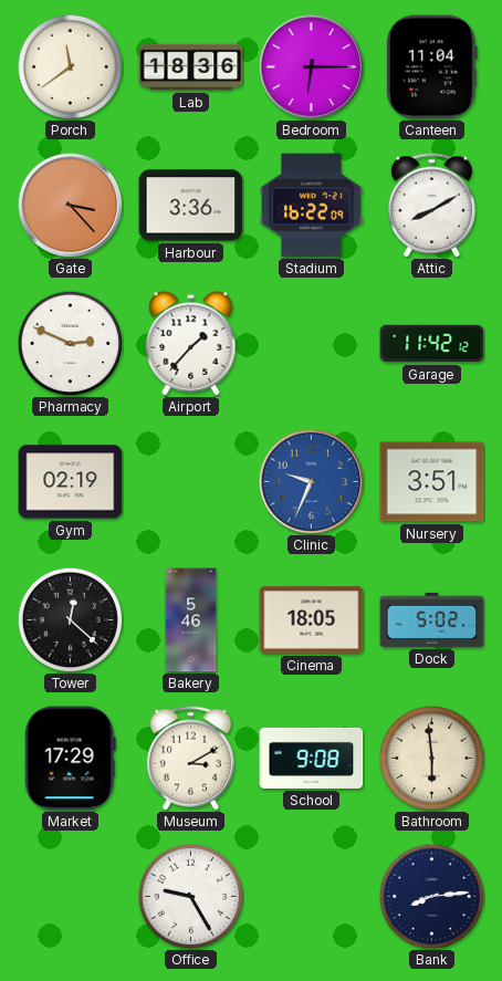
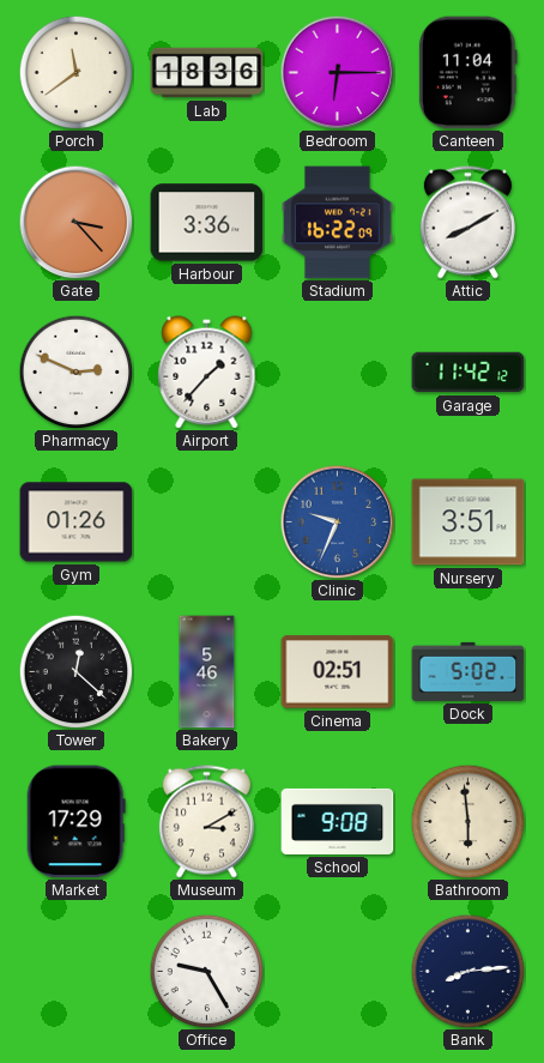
Gym: 02:19 -> 01:26 (77, 523)
Cinema: 18:05 -> 02:51 (338, 672)
